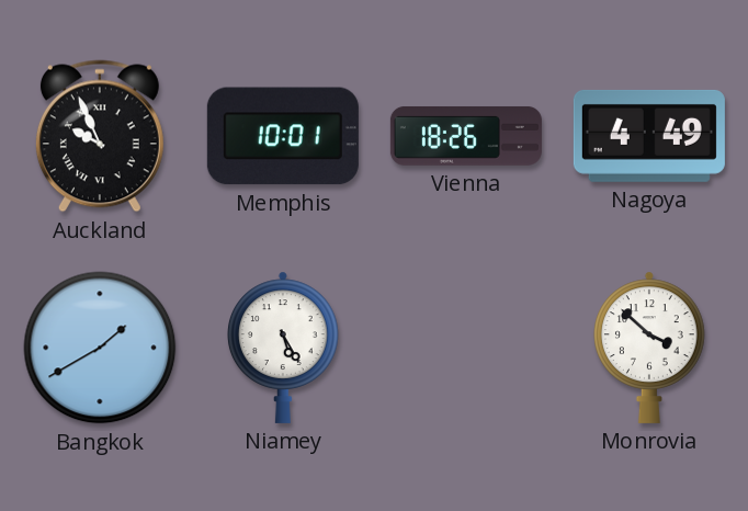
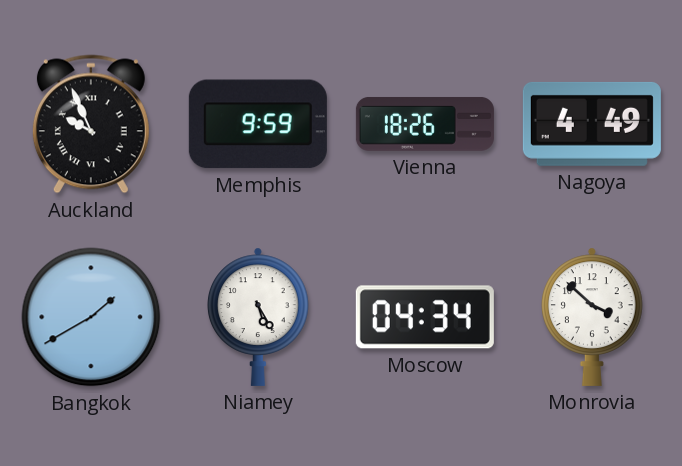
Memphis: 10:01 -> 9:59 (258, 124)
Moscow: none -> 04:34 (425, 317)
